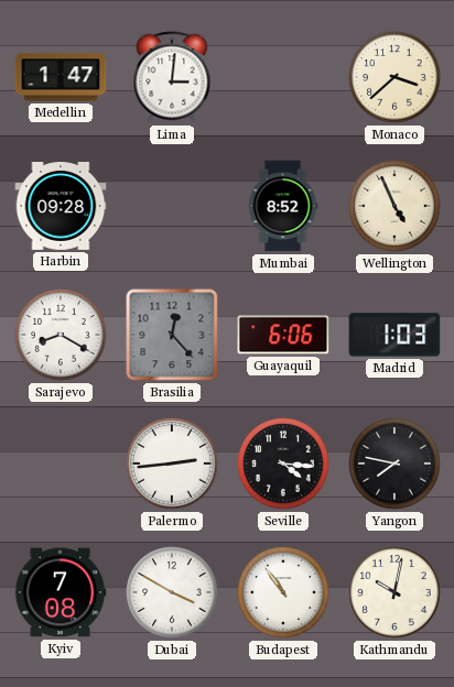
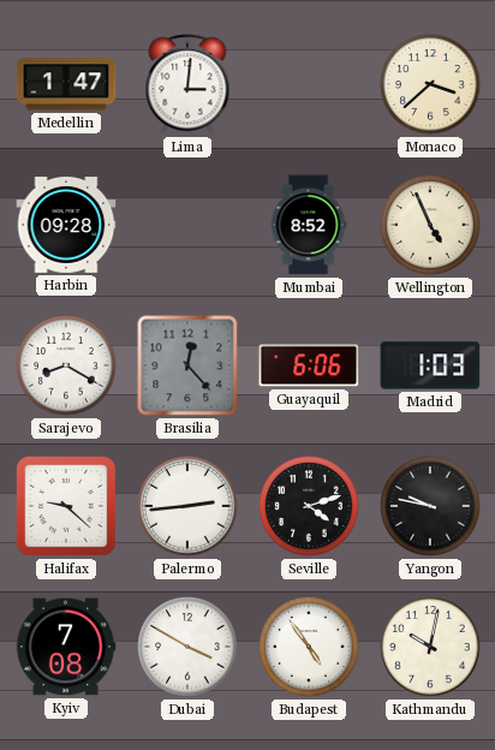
Halifax: none -> 9:22 (66, 506)
Seville: 4:16 -> 4:12 (309, 506)
Yangon: 7:47 -> 9:47 (430, 506)
Budapest: 10:54 -> 4:54 (309, 647)
